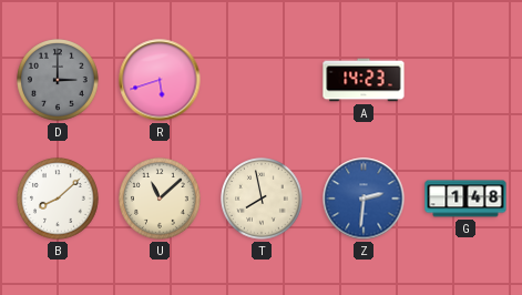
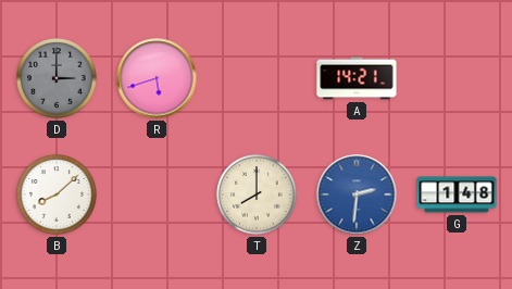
A: 14:23 -> 14:21 (357, 78)
U: 11:08 -> none (160, 199)
T: 7:58 -> 8:00 (257, 194)
